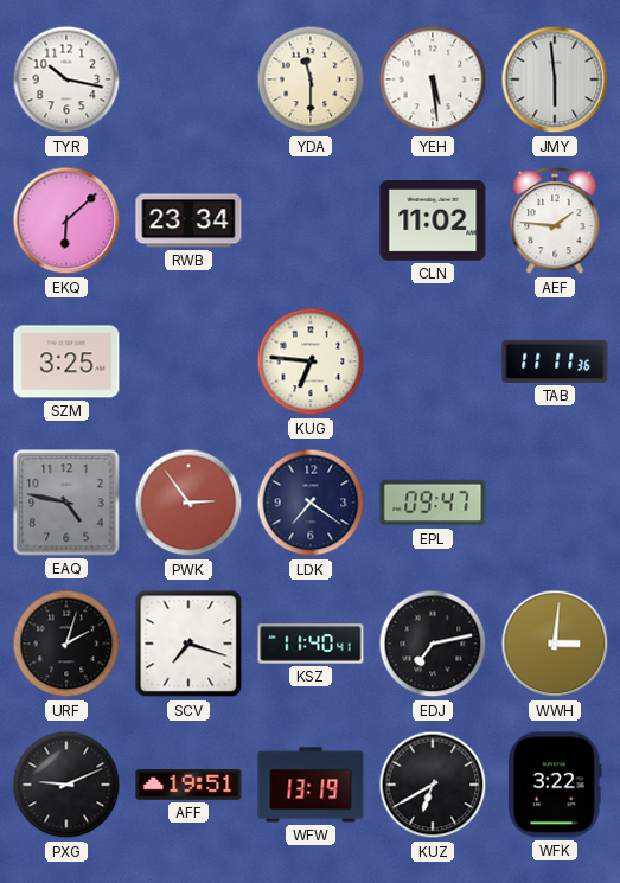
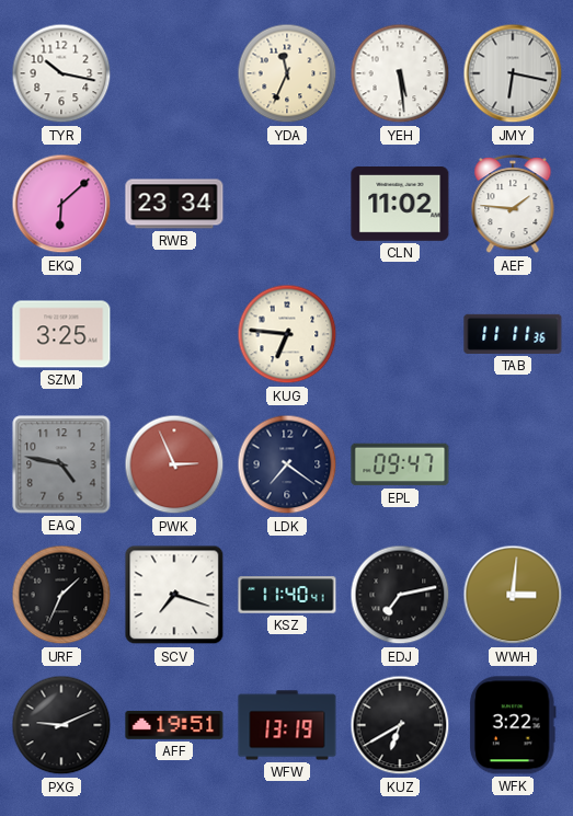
YDA: 11:30 -> 11:34 (287, 73)
JMY: 5:59 -> 6:17 (513, 73)
PWK: 2:54 -> 2:56 (174, 464)
URF: 2:03 -> 1:34 (61, 595)
